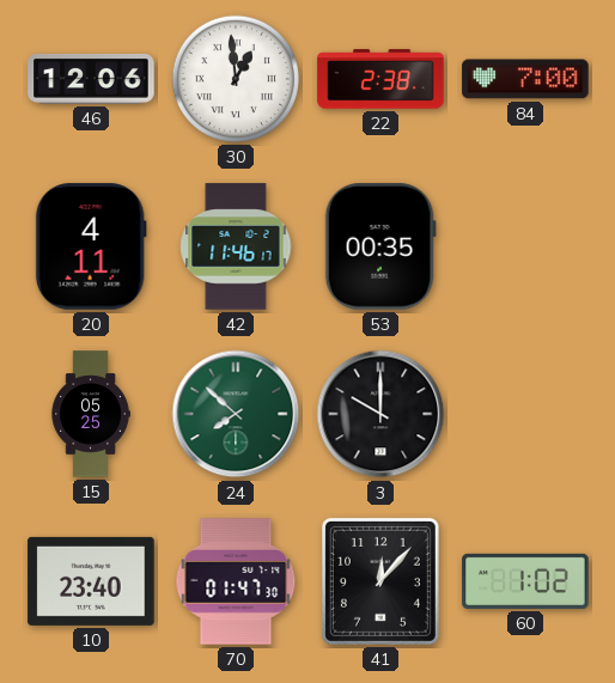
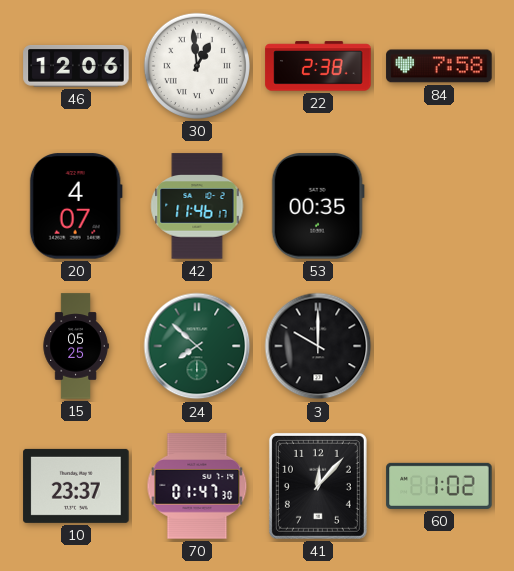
84: 7:00 -> 7:58 (439, 66)
20: 4:11 -> 4:07 (76, 206)
10: 23:40 -> 23:37 (76, 486)
